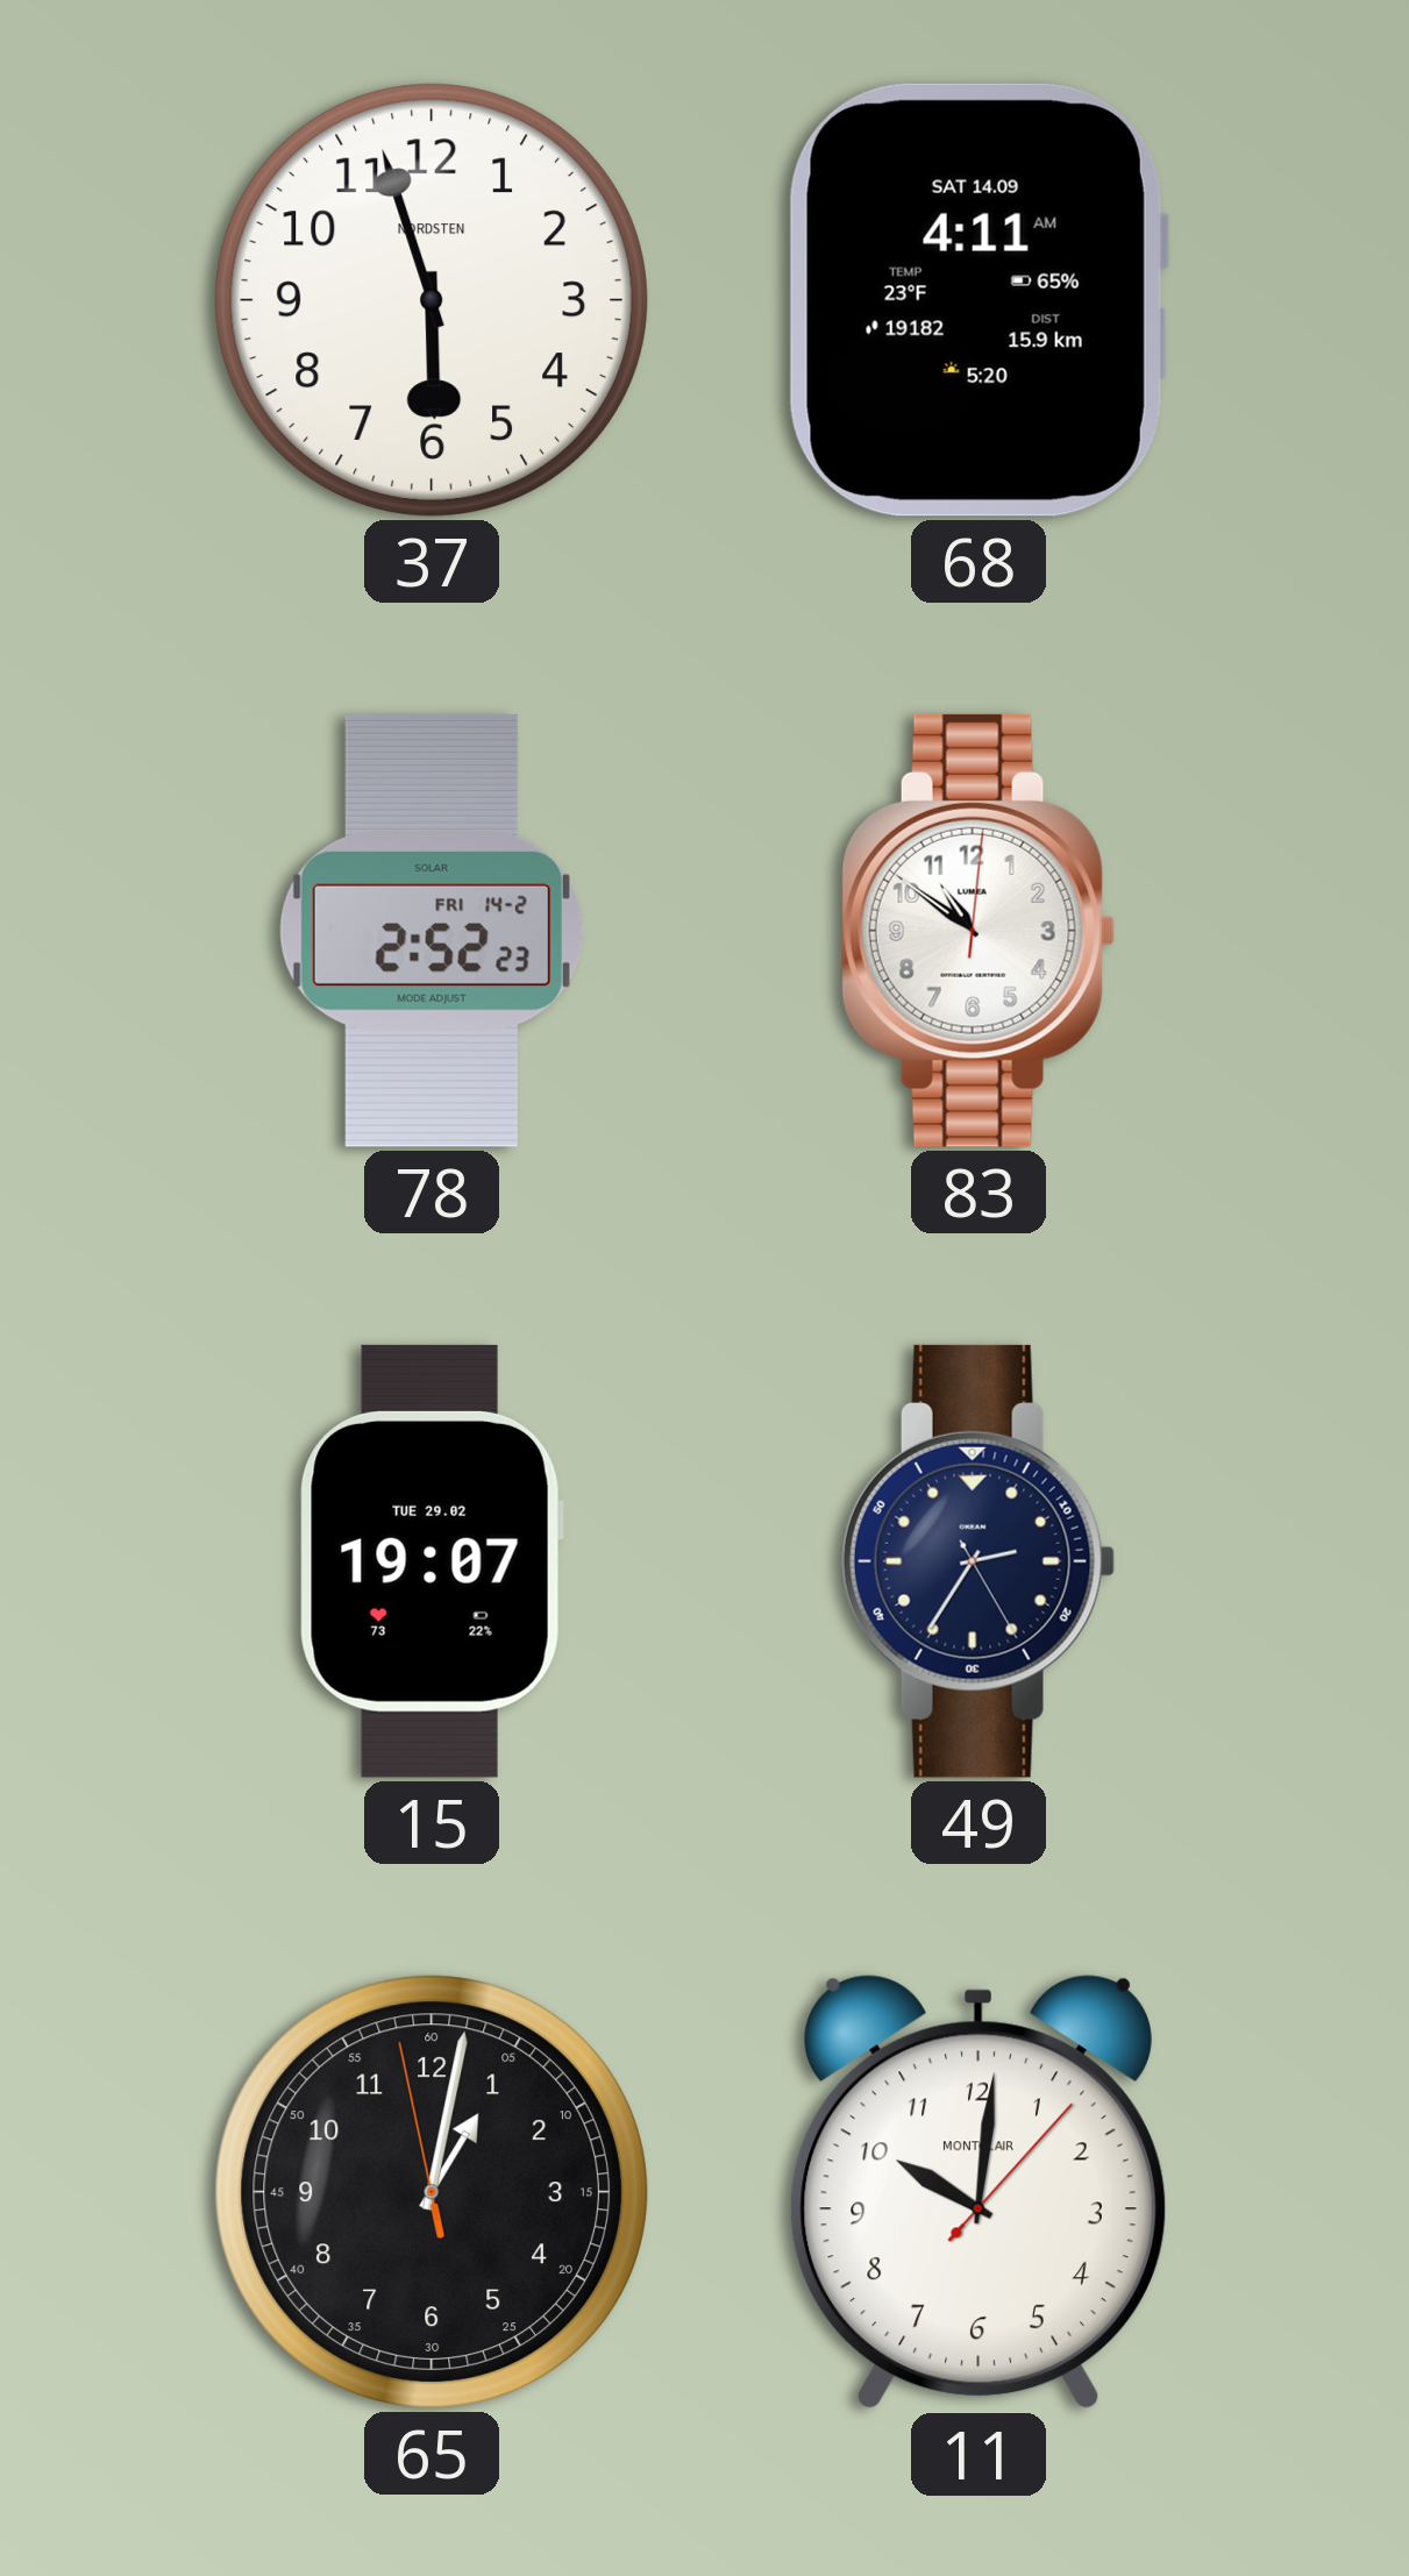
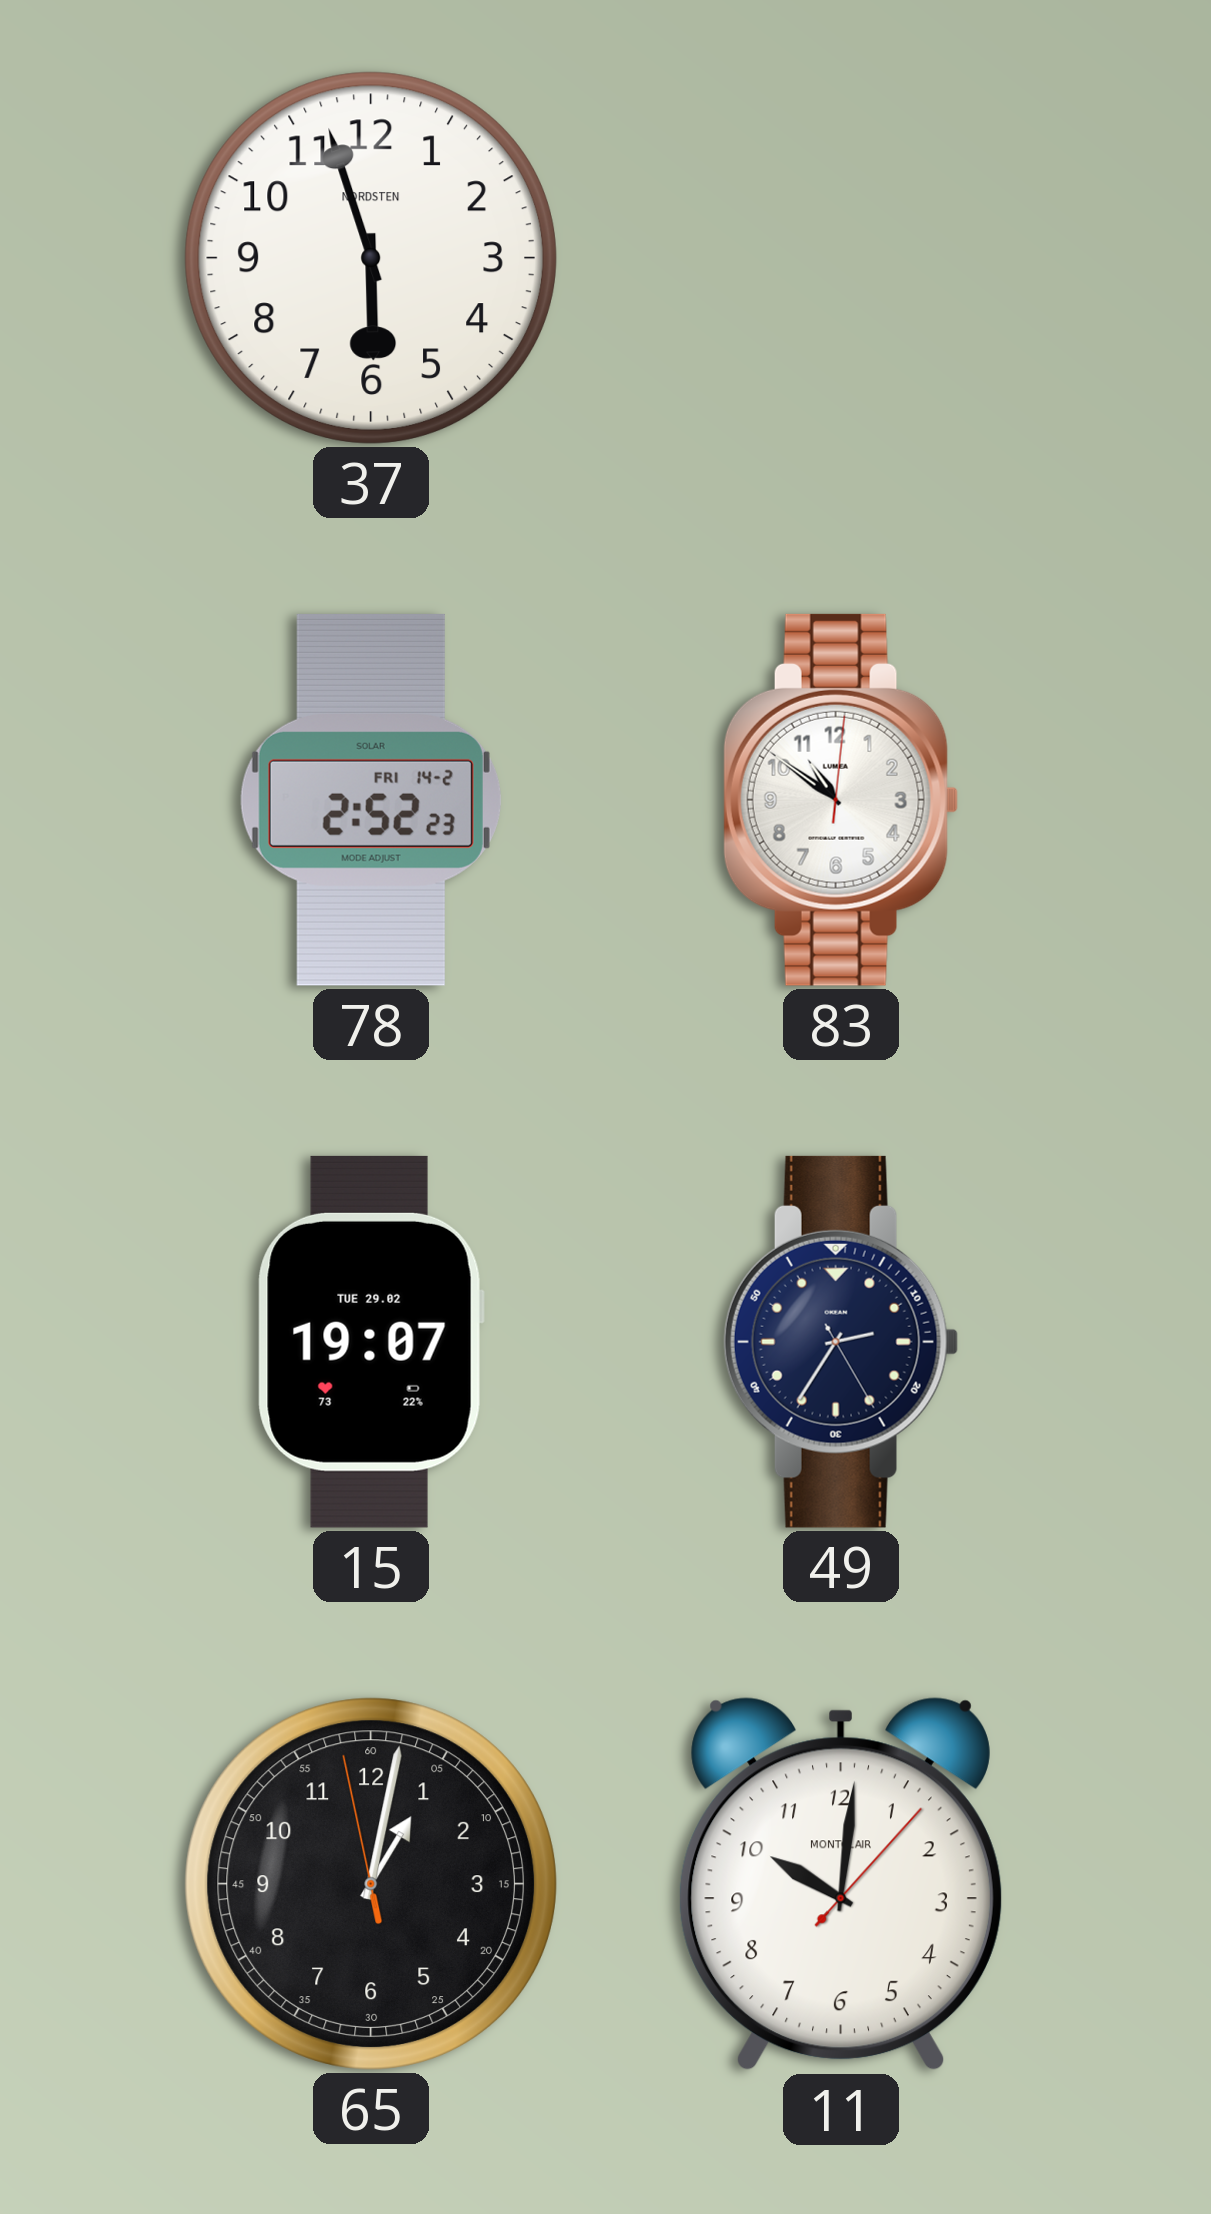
68: 4:11 -> none (977, 300)
